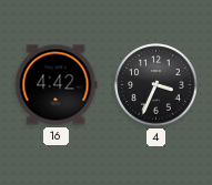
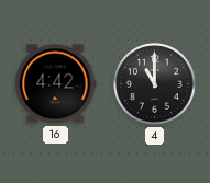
4: 3:34 -> 11:00 (155, 84)
